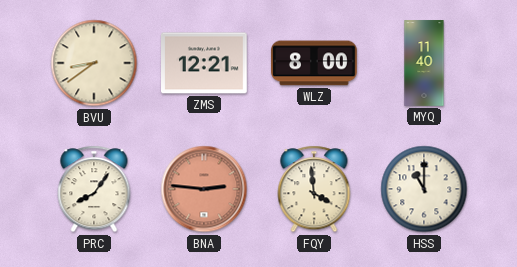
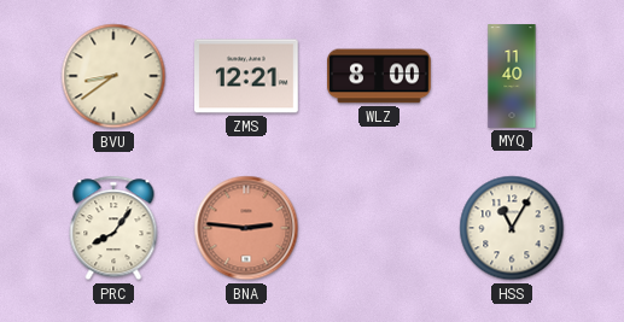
FQY: 3:59 -> none (314, 189)
HSS: 11:00 -> 11:05 (512, 228)
